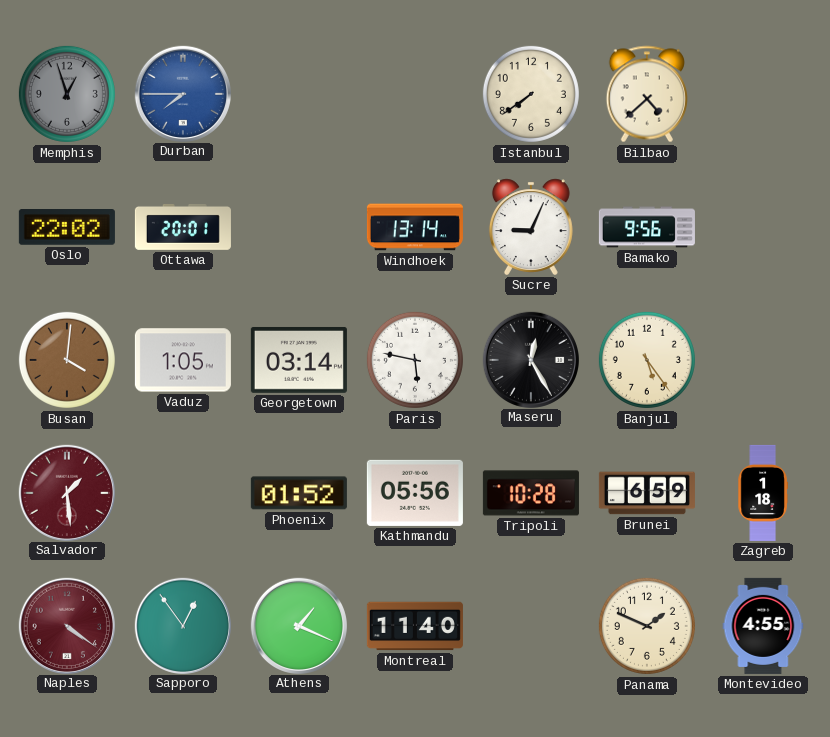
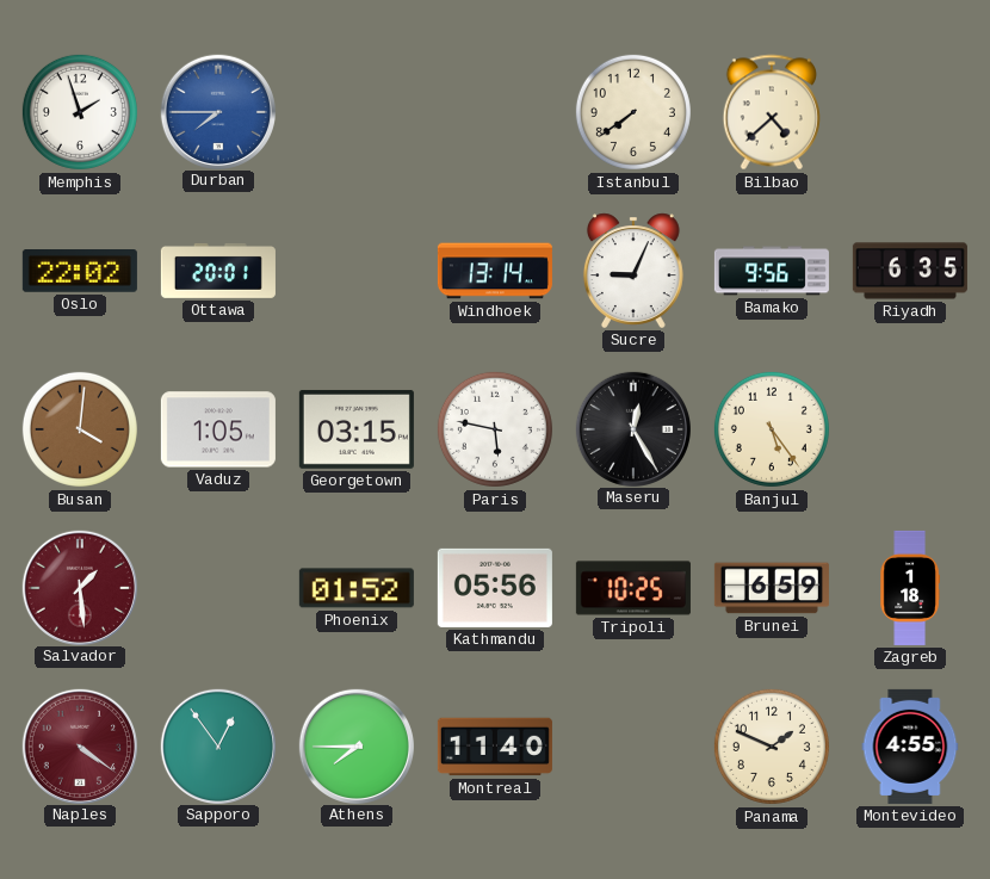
Memphis: 12:57 -> 1:57 (80, 112)
Memphis dial: grey -> white (80, 112)
Riyadh: none -> 6:35 (910, 271)
Georgetown: 03:14 -> 03:15 (357, 429)
Tripoli: 10:28 -> 10:25 (633, 588)
Athens: 1:19 -> 7:45 (355, 745)
